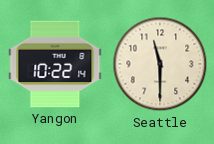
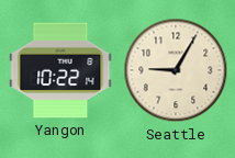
Seattle: 11:30 -> 9:05 (176, 70)
